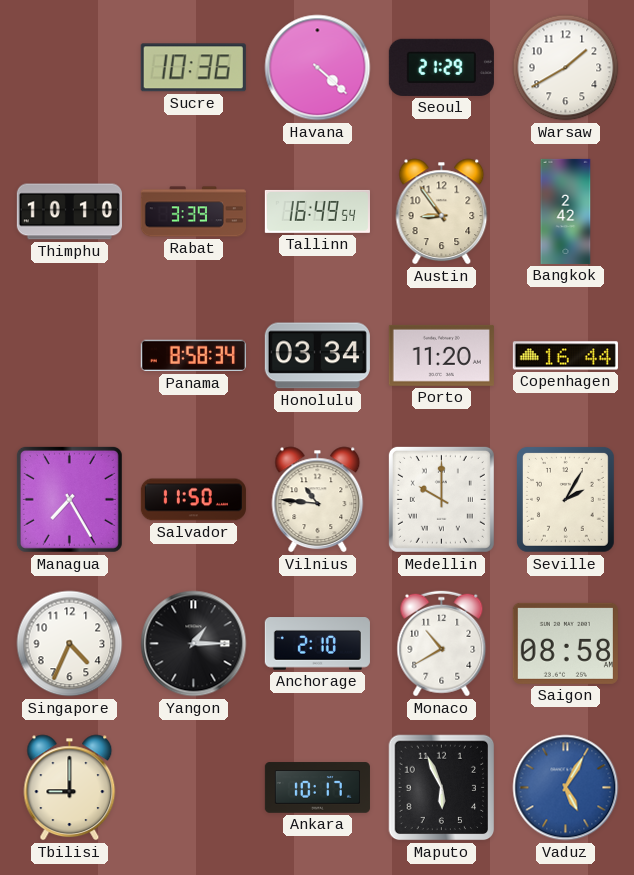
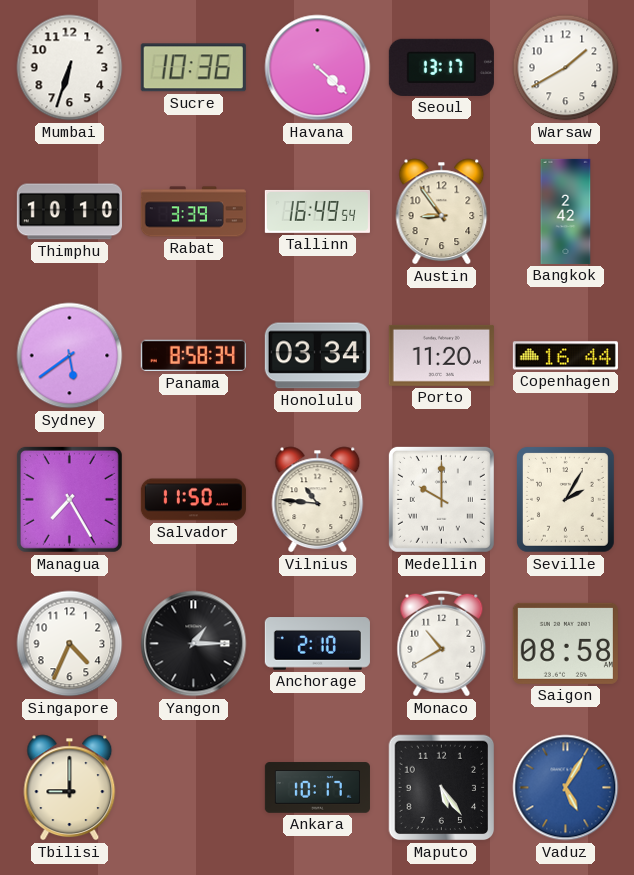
Mumbai: none -> 6:33 (70, 68)
Seoul: 21:29 -> 13:17 (441, 67)
Sydney: none -> 5:39 (70, 356)
Maputo: 5:56 -> 5:24 (442, 788)
